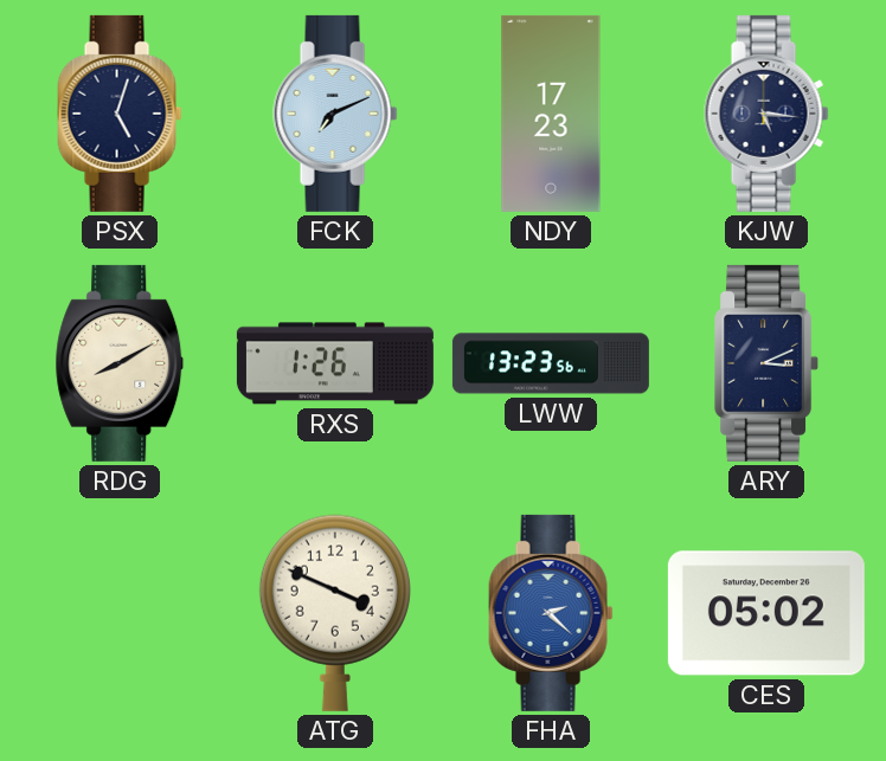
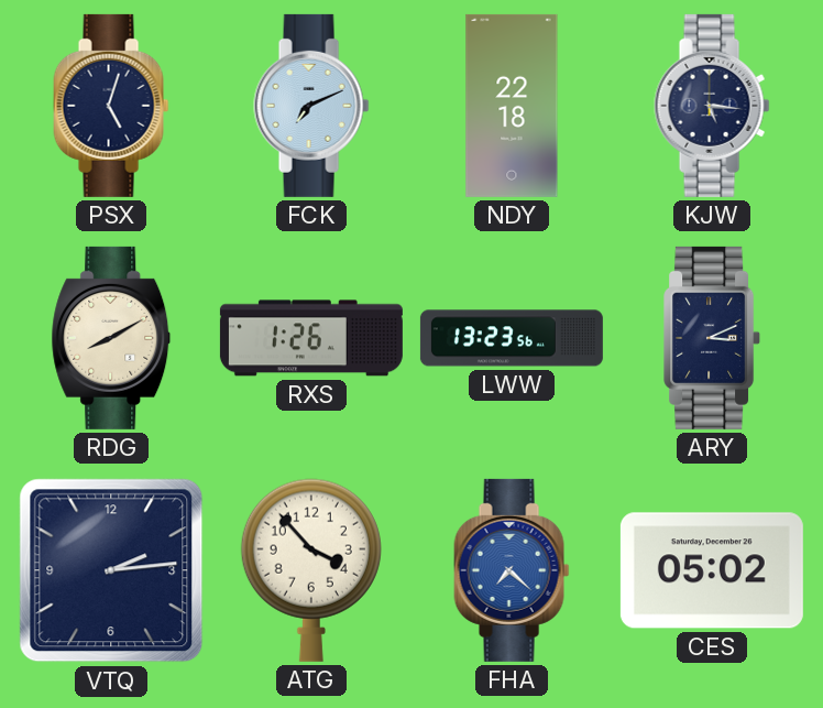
NDY: 17:23 -> 22:18 (512, 106)
VTQ: none -> 2:14 (111, 570)
ATG: 3:49 -> 3:53 (311, 570)
FHA: 2:22 -> 7:22 (512, 570)
